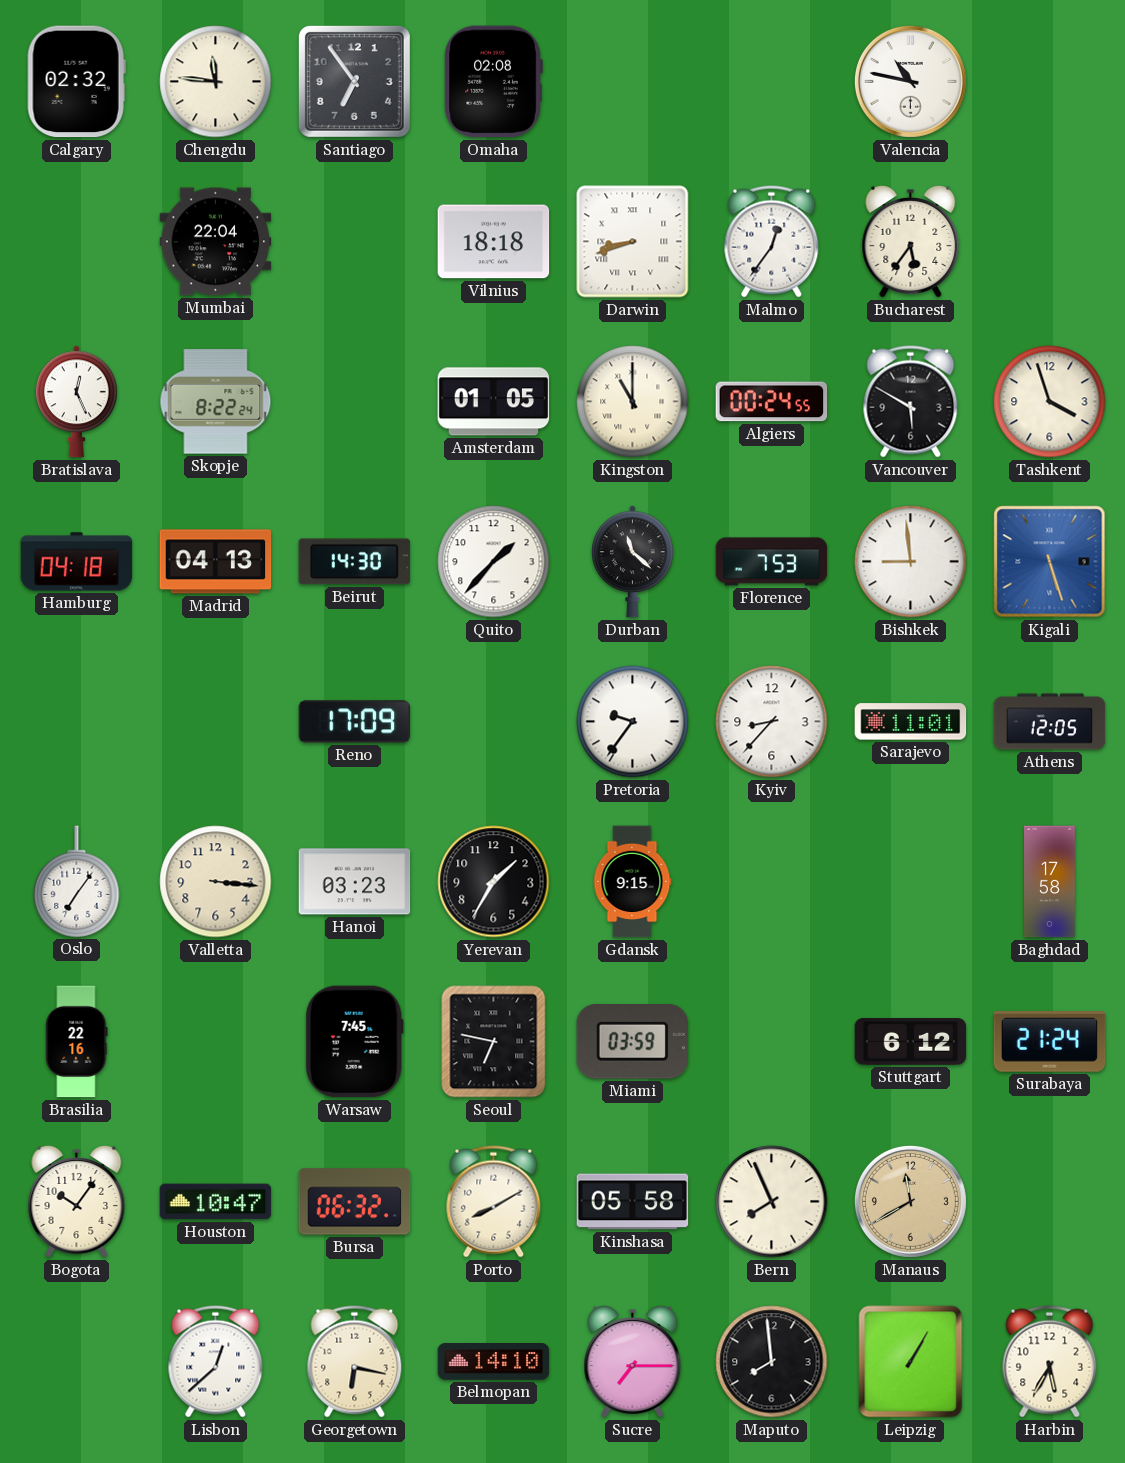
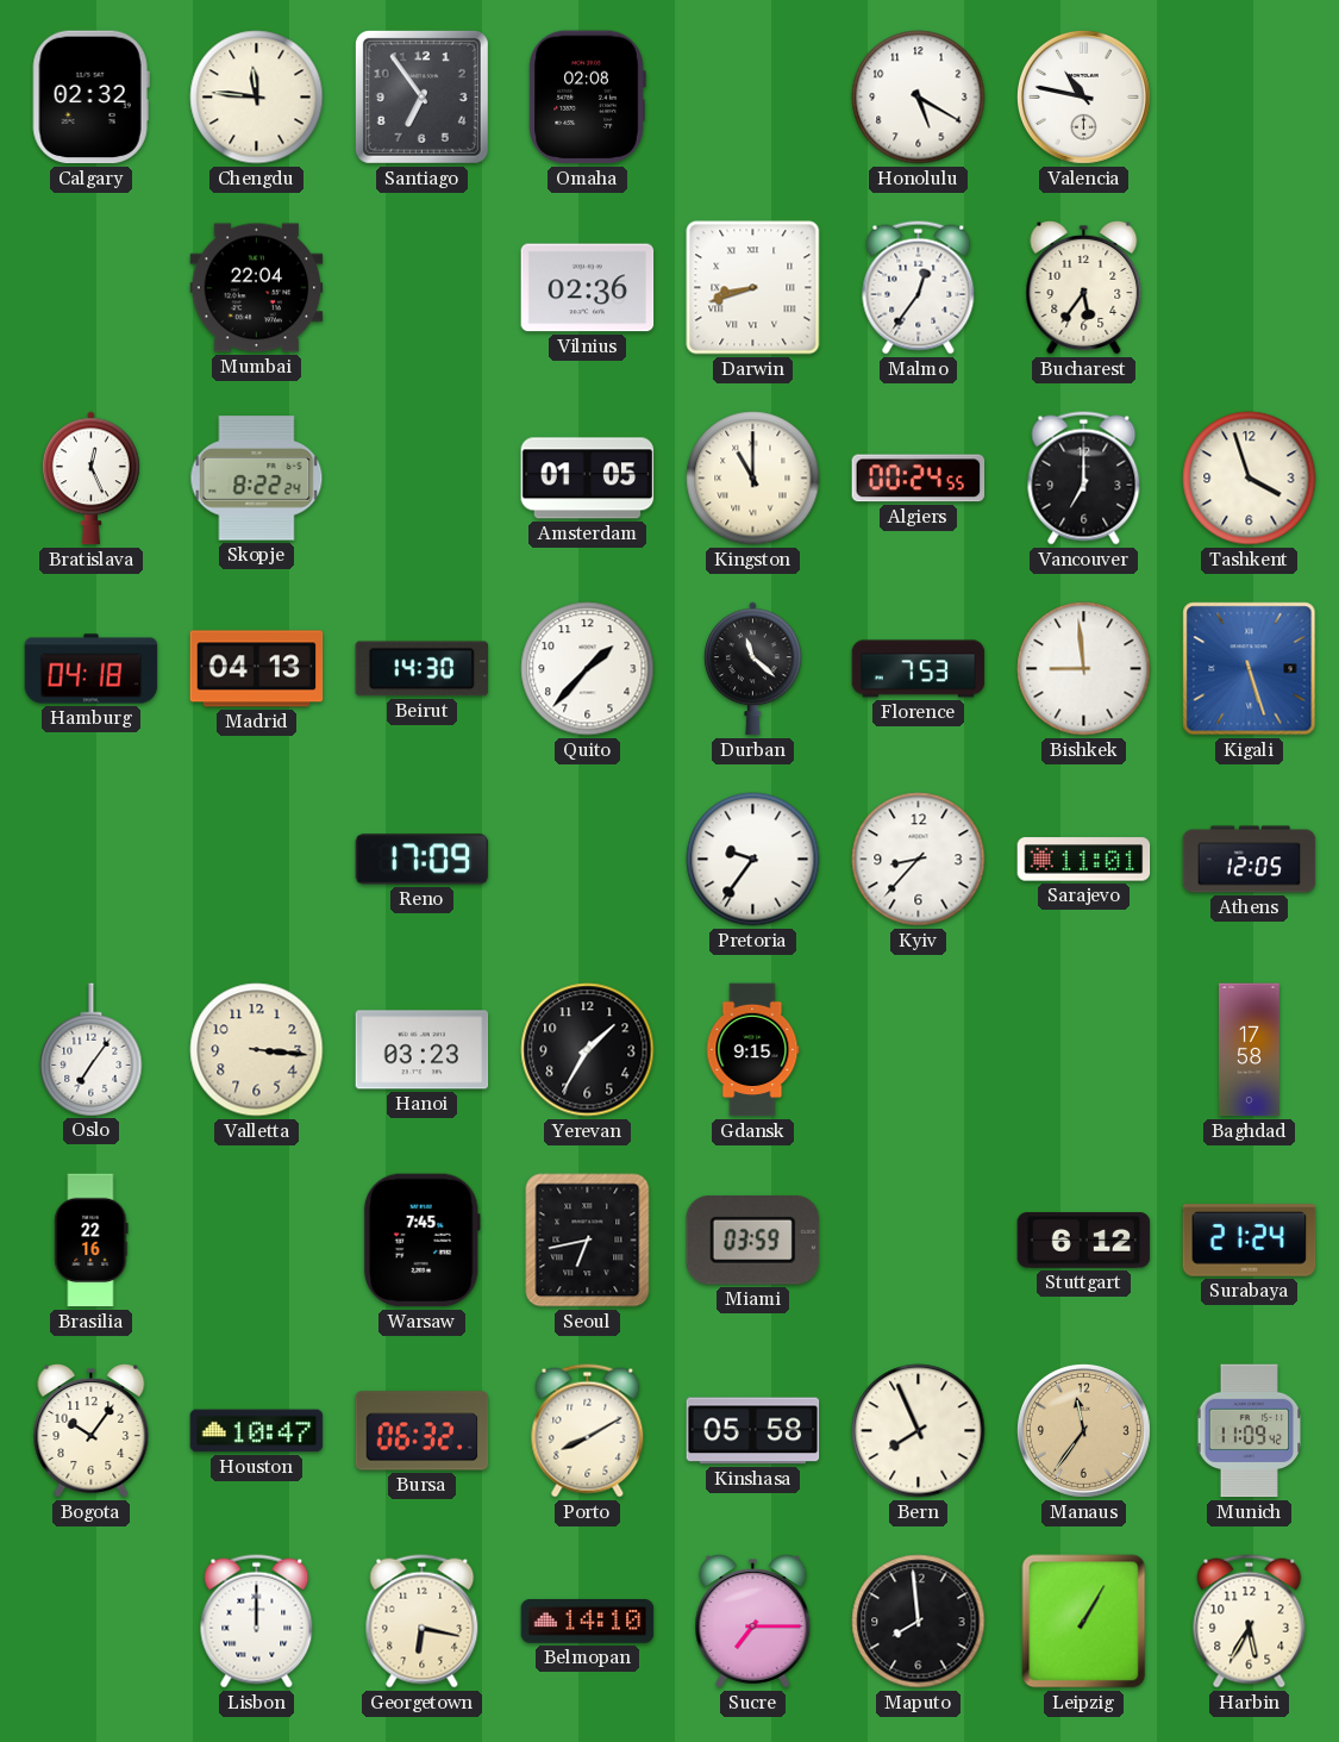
Honolulu: none -> 5:20 (919, 98)
Vilnius: 18:18 -> 02:36 (588, 288)
Vancouver: 5:50 -> 7:00 (1084, 479)
Seoul: 6:47 -> 6:43 (588, 1241)
Manaus: 11:40 -> 11:36 (1083, 1430)
Munich: none -> 11:09 (1250, 1431)
Lisbon: 12:38 -> 12:00 (257, 1622)
